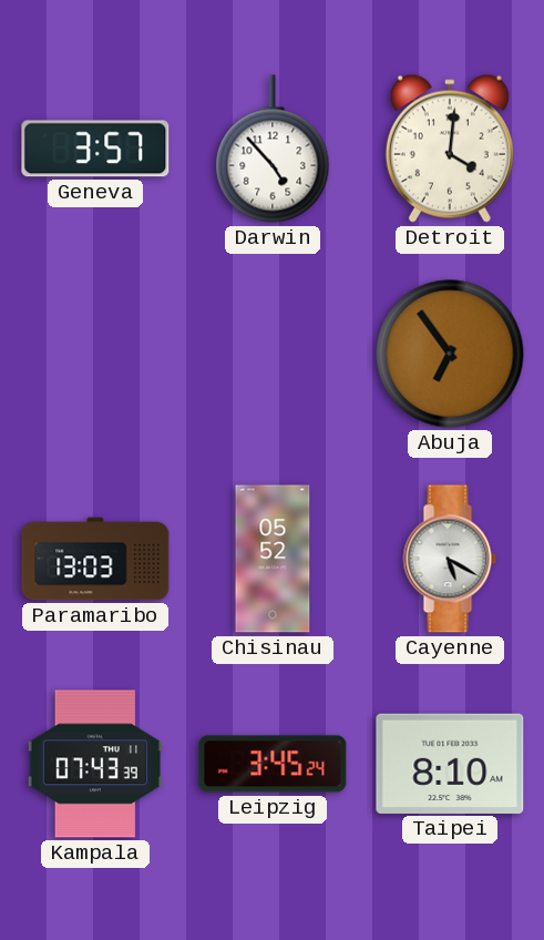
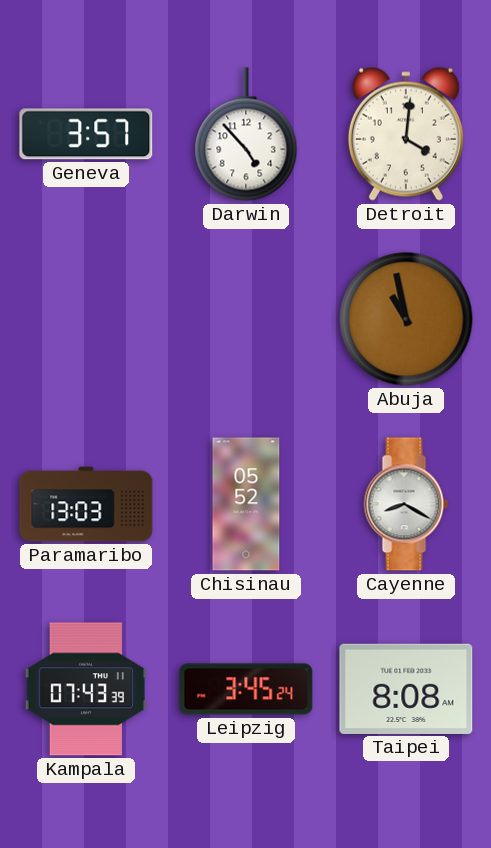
Abuja: 6:54 -> 10:58 (406, 319)
Cayenne: 5:20 -> 8:20 (406, 504)
Taipei: 8:10 -> 8:08 (406, 689)
